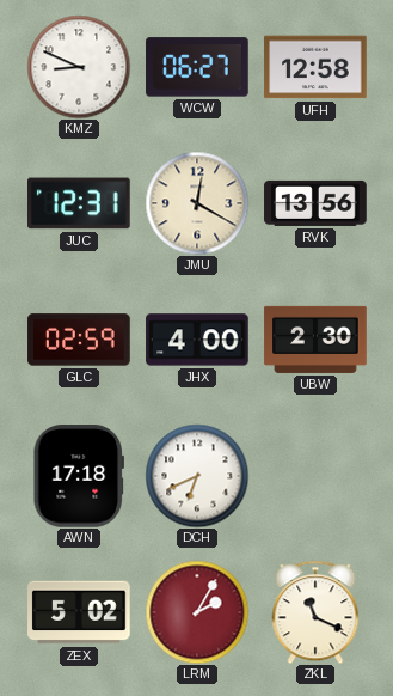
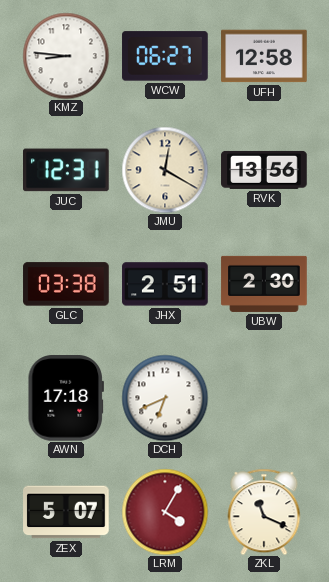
KMZ: 8:49 -> 8:46 (66, 56)
GLC: 02:59 -> 03:38 (66, 284)
JHX: 4:00 -> 2:51 (165, 284)
ZEX: 5:02 -> 5:07 (66, 512)
LRM: 2:05 -> 4:05 (165, 512)
